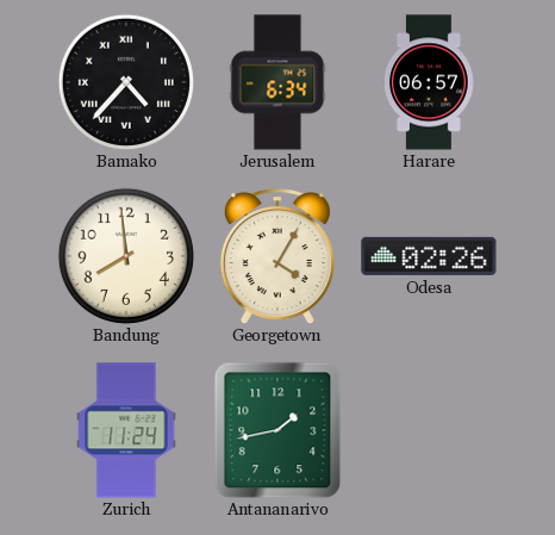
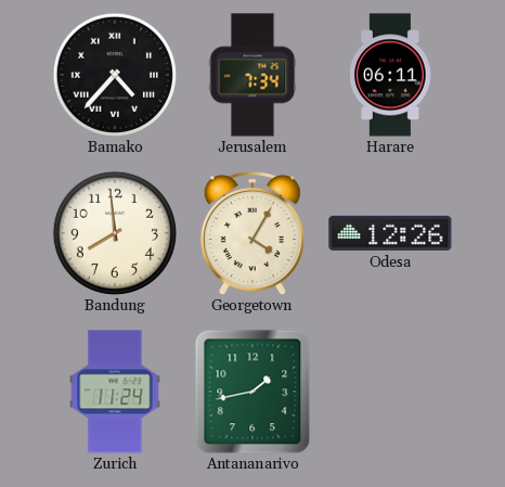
Jerusalem: 6:34 -> 7:34 (252, 75)
Harare: 06:57 -> 06:11 (390, 75)
Odesa: 02:26 -> 12:26 (390, 233)
